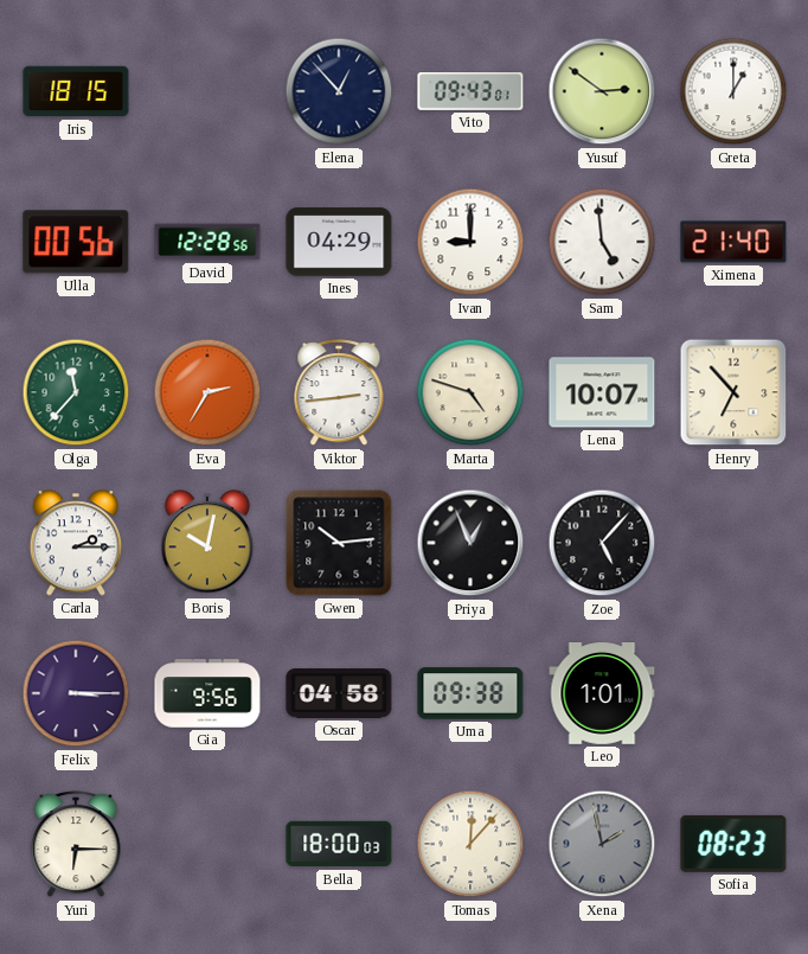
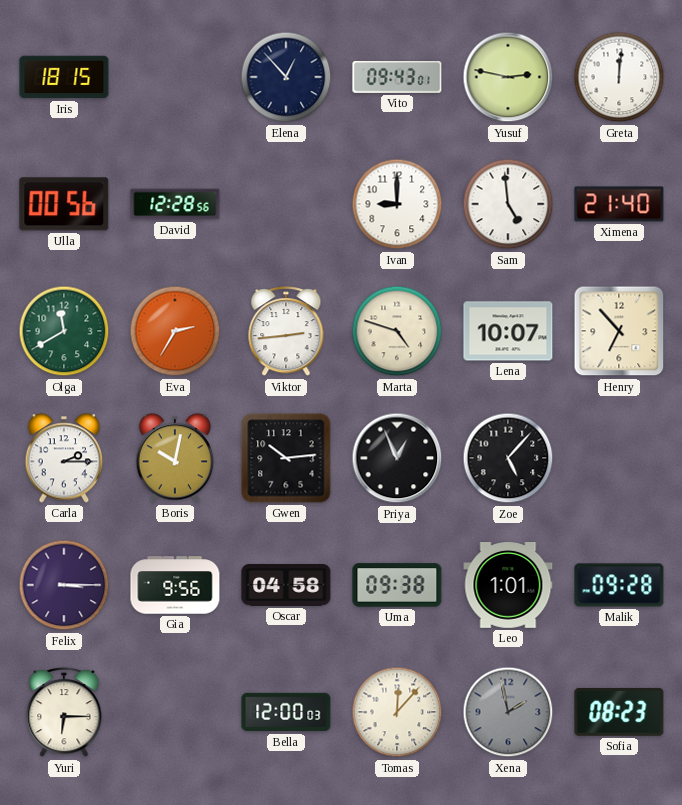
Yusuf: 2:51 -> 2:47 (508, 77)
Greta: 1:00 -> 12:01 (619, 77)
Ines: 04:29 -> none (339, 242)
Olga: 11:37 -> 11:40 (64, 331)
Malik: none -> 09:28 (619, 585)
Bella: 18:00 -> 12:00 (286, 712)
